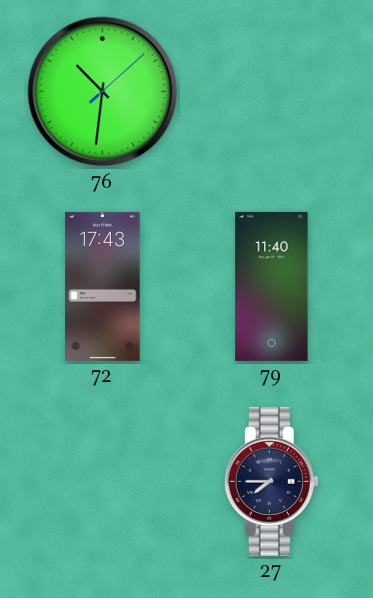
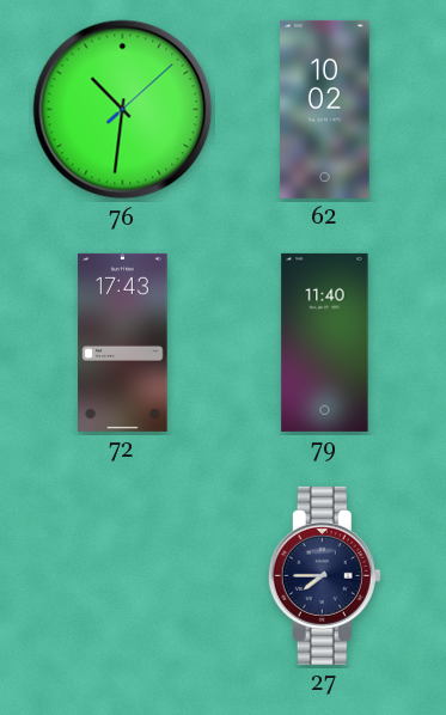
62: none -> 10:02 (325, 109)
